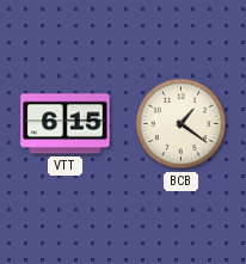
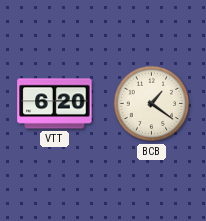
VTT: 6:15 -> 6:20 (55, 104)
